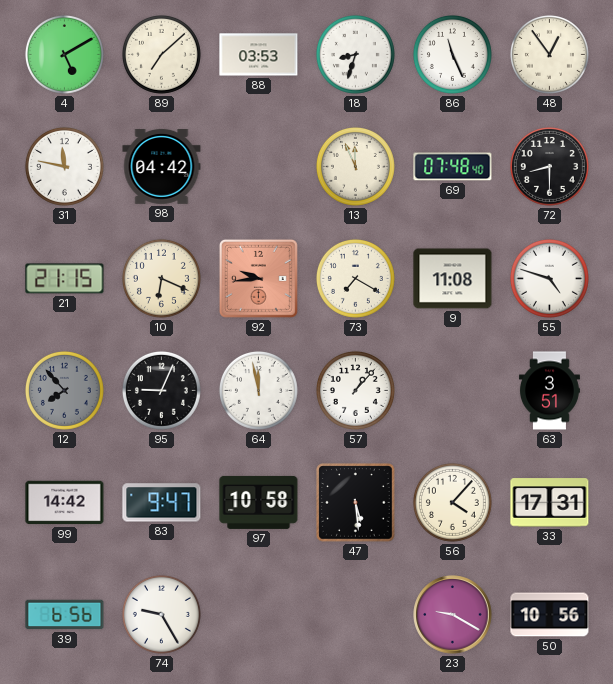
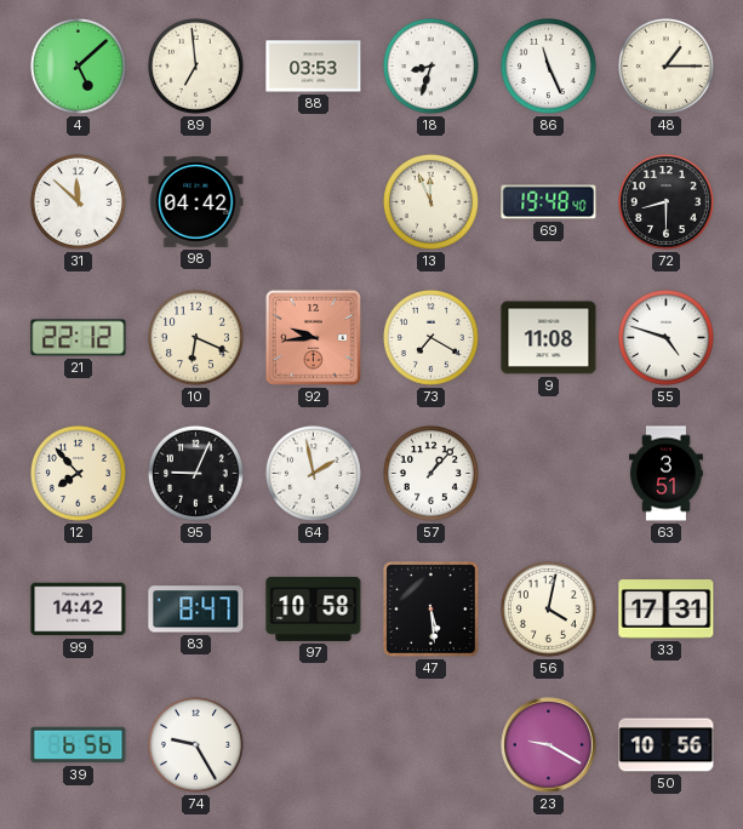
4: 5:10 -> 5:08 (78, 65)
89: 7:08 -> 6:59 (195, 65)
48: 12:54 -> 1:15 (665, 65)
31: 11:47 -> 11:52 (78, 201)
69: 07:48 -> 19:48 (549, 202)
21: 21:15 -> 22:12 (79, 338)
12 dial: grey -> cream (78, 473)
64: 11:58 -> 1:58 (313, 473)
83: 9:47 -> 8:47 (196, 610)
56: 4:07 -> 4:02 (548, 608)
